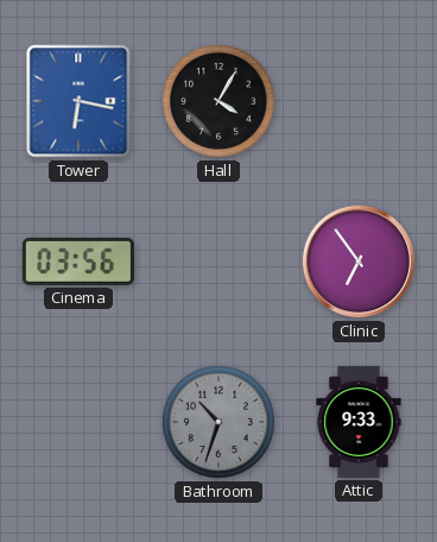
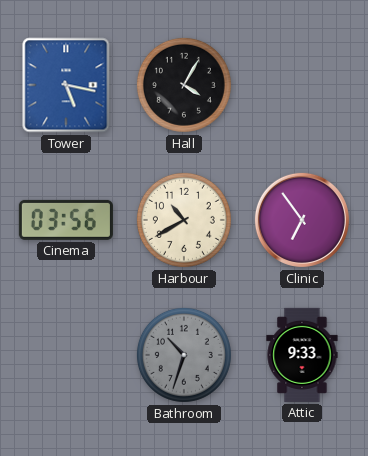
Tower: 6:17 -> 5:17 (66, 85)
Harbour: none -> 10:40 (184, 220)
